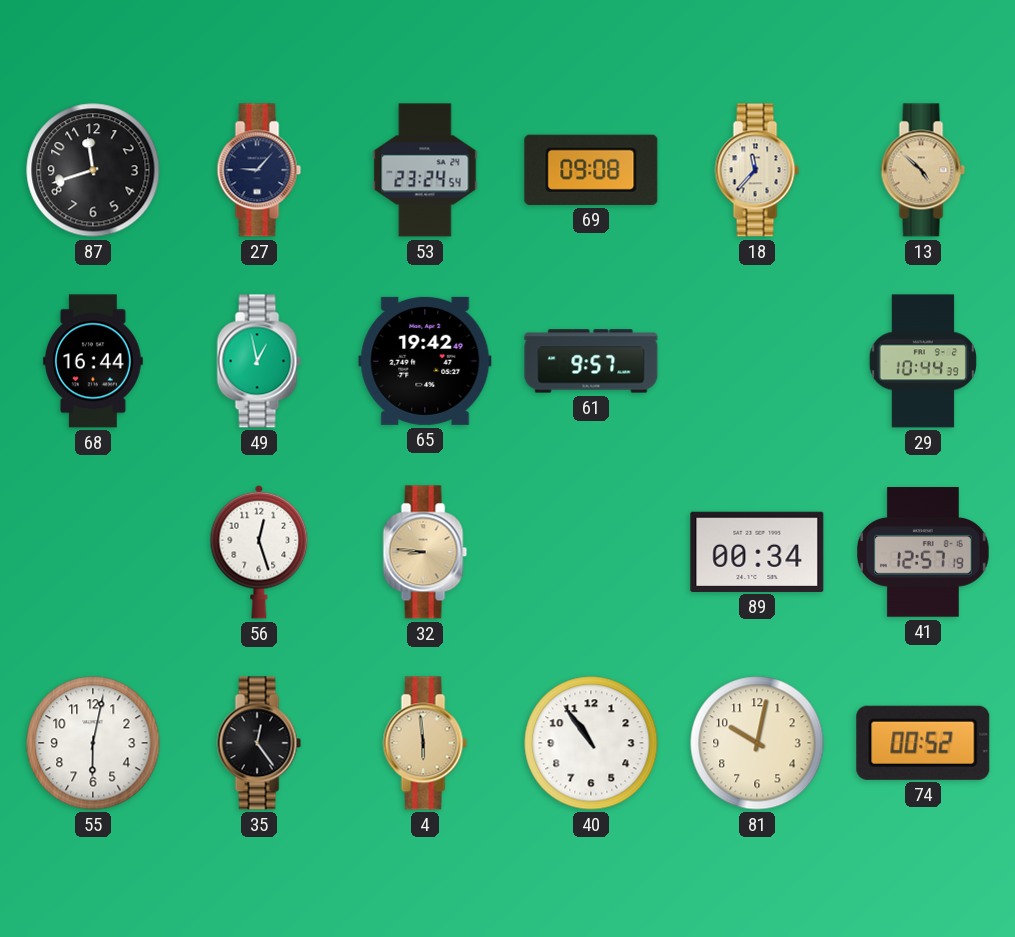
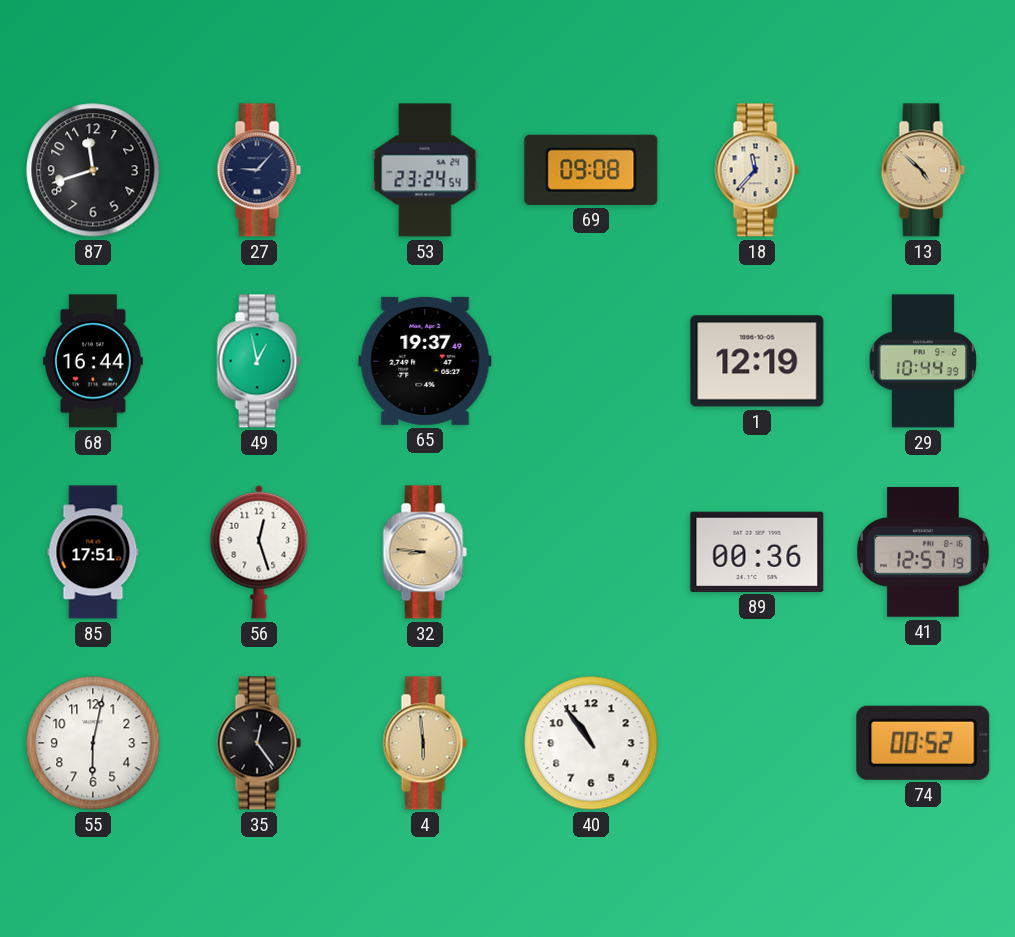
65: 19:42 -> 19:37 (425, 361)
61: 9:57 -> none (591, 361)
1: none -> 12:19 (757, 361)
85: none -> 17:51 (93, 552)
89: 00:34 -> 00:36 (757, 552)
81: 10:02 -> none (757, 743)
